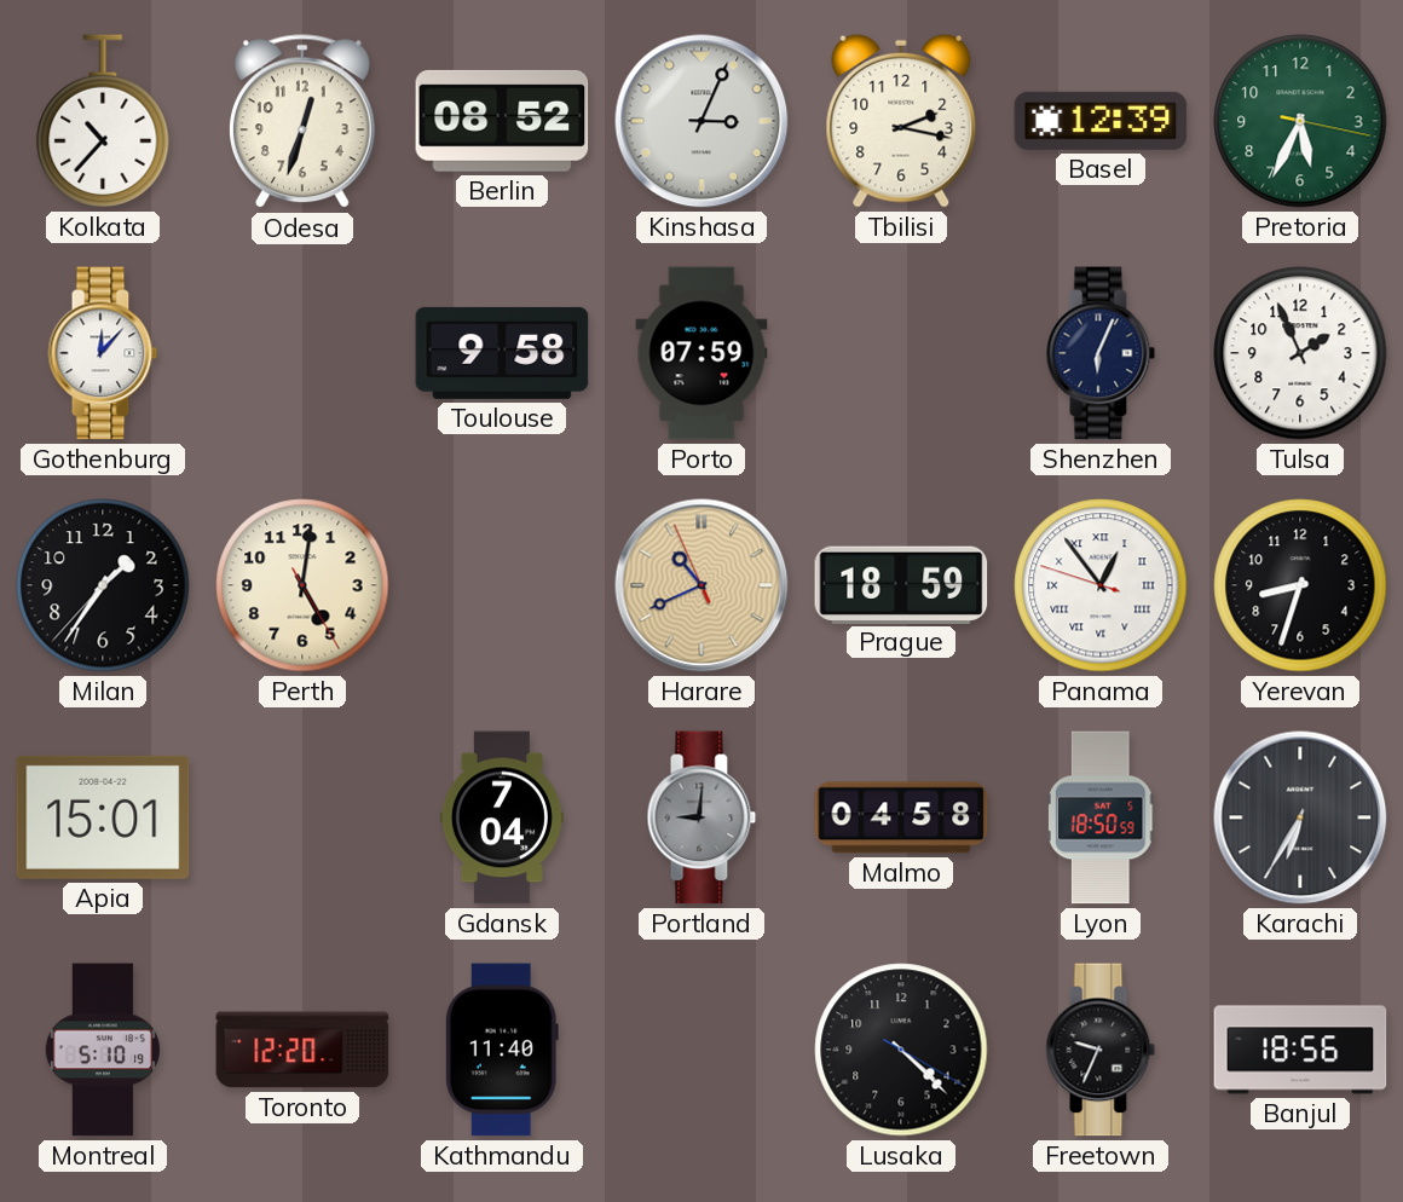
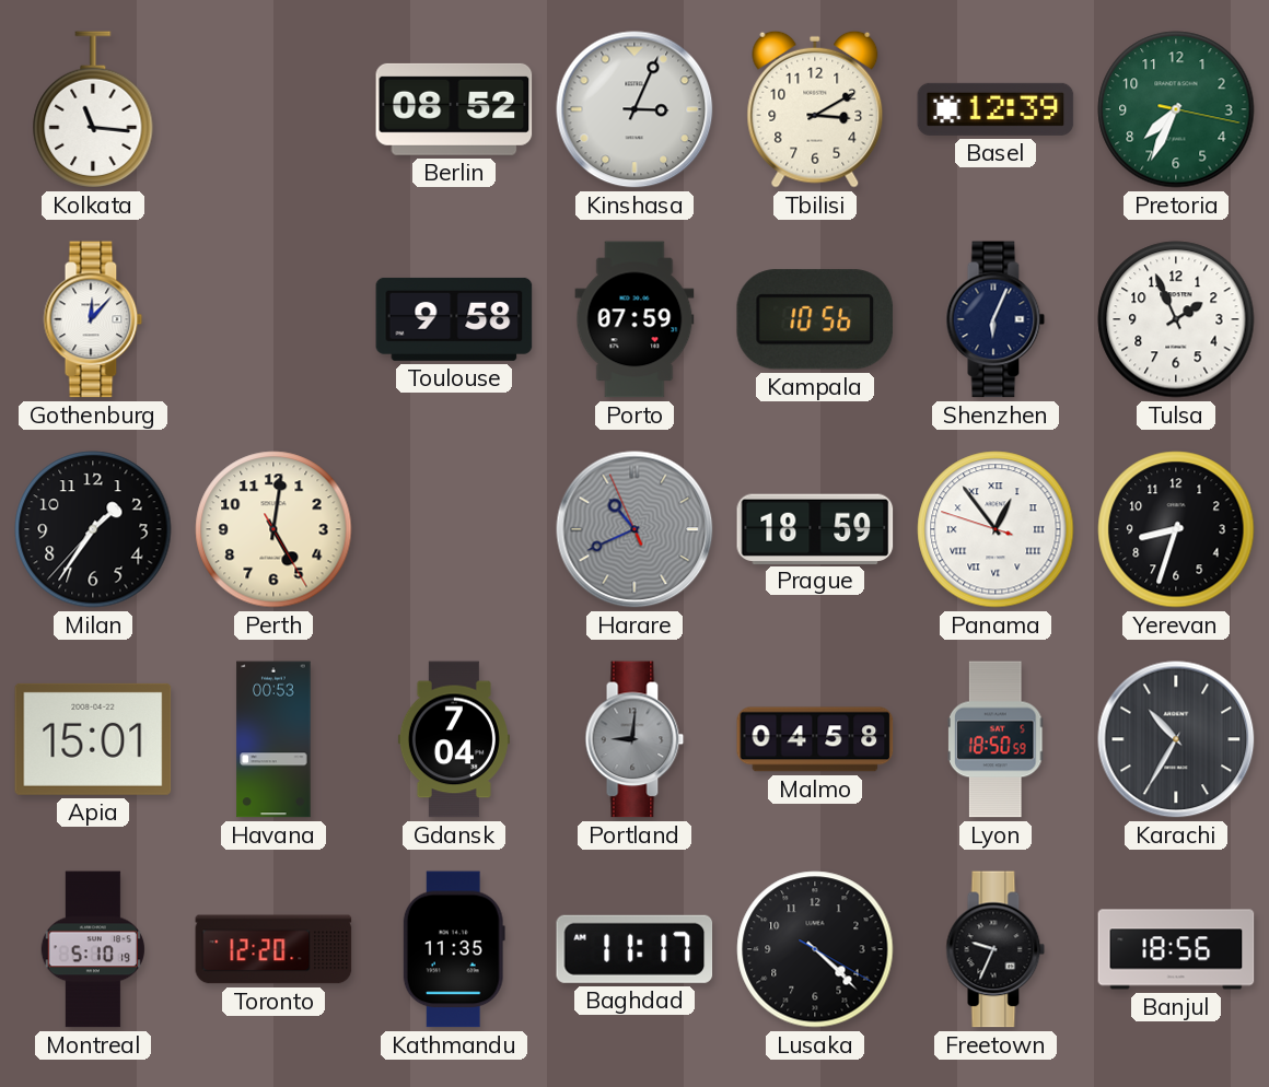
Kolkata: 10:37 -> 11:16 (93, 109)
Odesa: 12:33 -> none (302, 122)
Tbilisi: 2:17 -> 3:10 (815, 109)
Pretoria: 5:34 -> 7:34 (1176, 109)
Kampala: none -> 10:56 (815, 319)
Harare dial: champagne -> grey (634, 529)
Havana: none -> 00:53 (273, 739)
Karachi: 6:35 -> 10:35 (1176, 739)
Kathmandu: 11:40 -> 11:35 (454, 949)
Baghdad: none -> 11:17 (634, 949)
